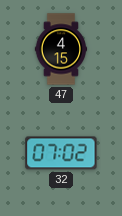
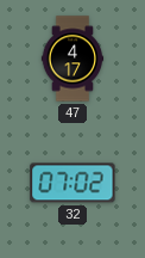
47: 4:15 -> 4:17 (72, 59)
